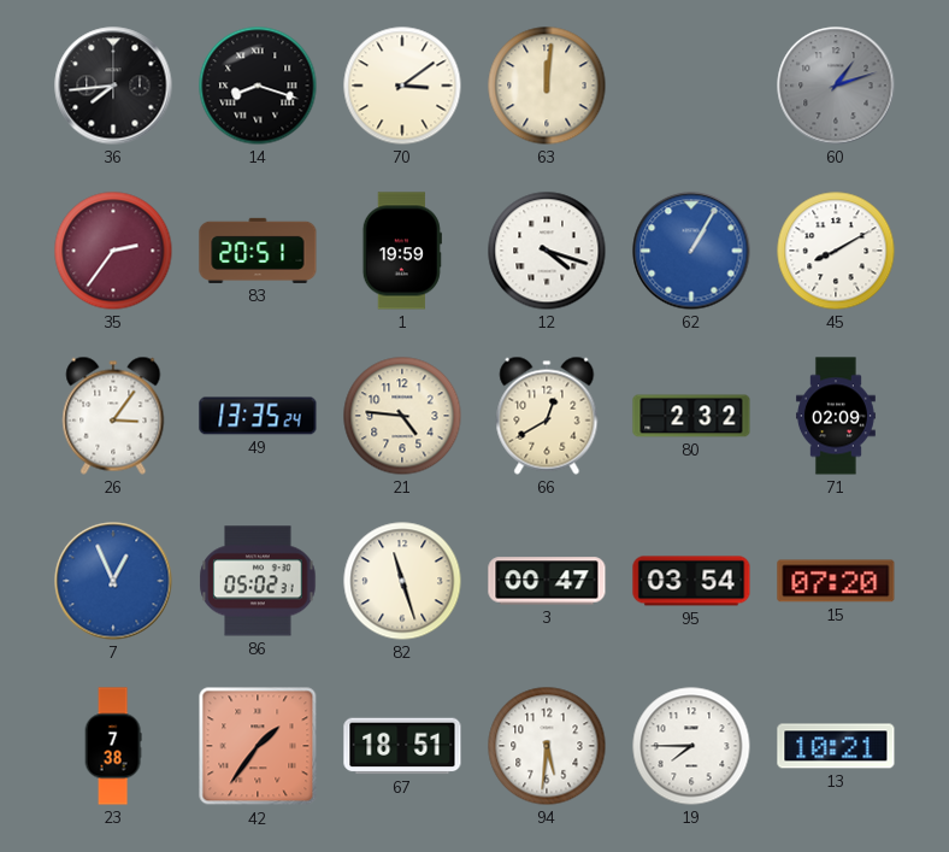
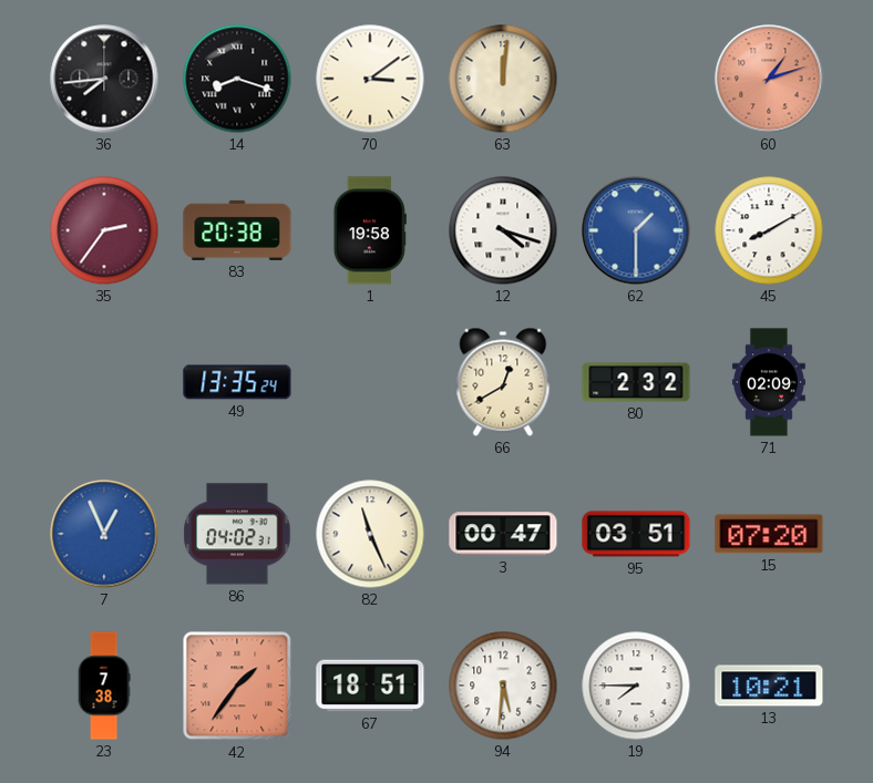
60 dial: grey -> salmon (769, 79)
83: 20:51 -> 20:38 (237, 230)
1: 19:59 -> 19:58 (370, 230)
62: 1:05 -> 1:30 (636, 230)
26: 3:06 -> none (113, 416)
21: 4:46 -> none (402, 416)
86: 05:02 -> 04:02 (237, 534)
82: 11:27 -> 11:26 (370, 534)
95: 03:54 -> 03:51 (636, 534)
